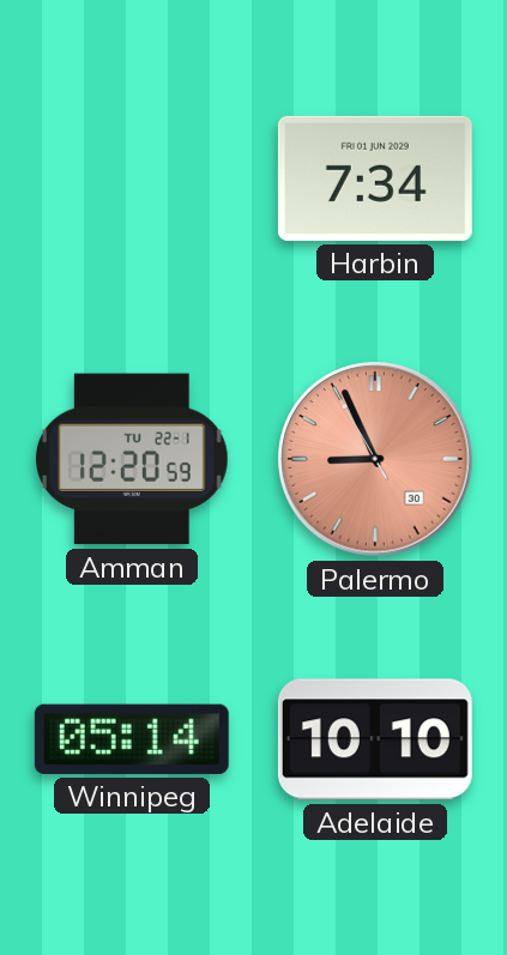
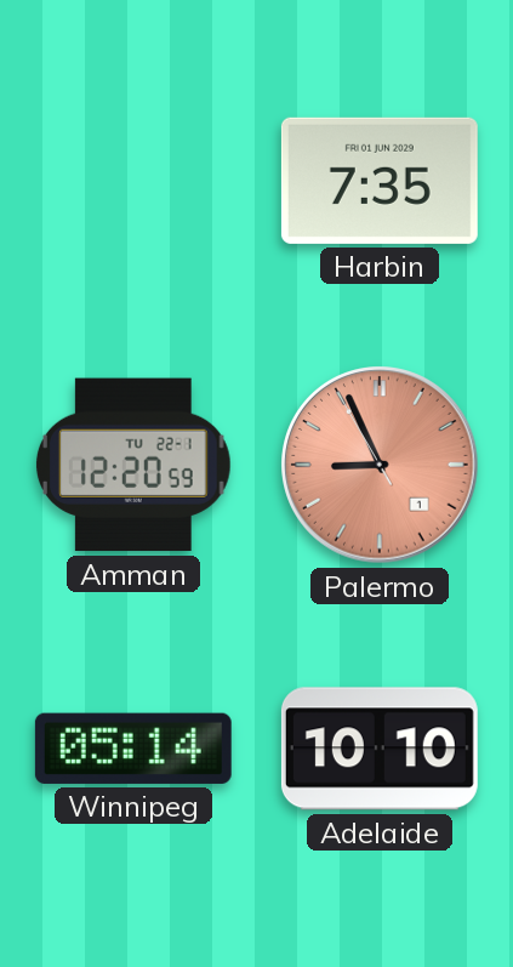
Harbin: 7:34 -> 7:35 (380, 181)
Palermo date: 30 -> 1 (380, 465)
